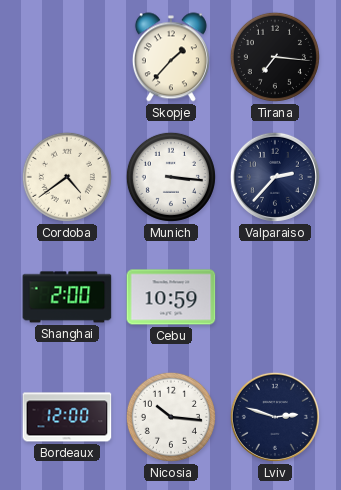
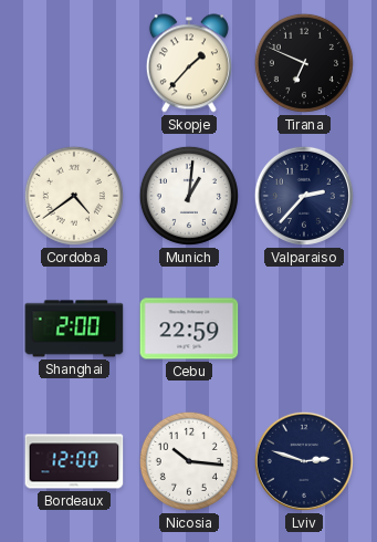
Tirana: 7:16 -> 6:49 (304, 63)
Munich: 3:16 -> 1:01 (189, 196)
Cebu: 10:59 -> 22:59 (189, 329)
